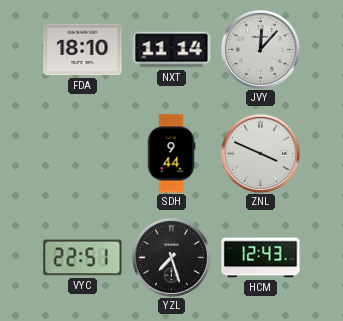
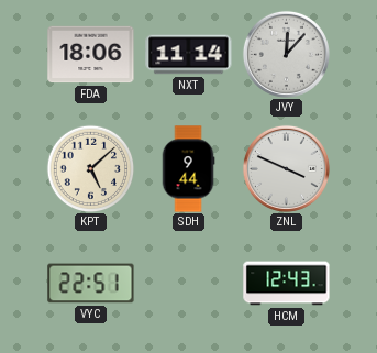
FDA: 18:10 -> 18:06 (91, 55)
KPT: none -> 5:08 (90, 168)
YZL: 7:27 -> none (171, 257)
